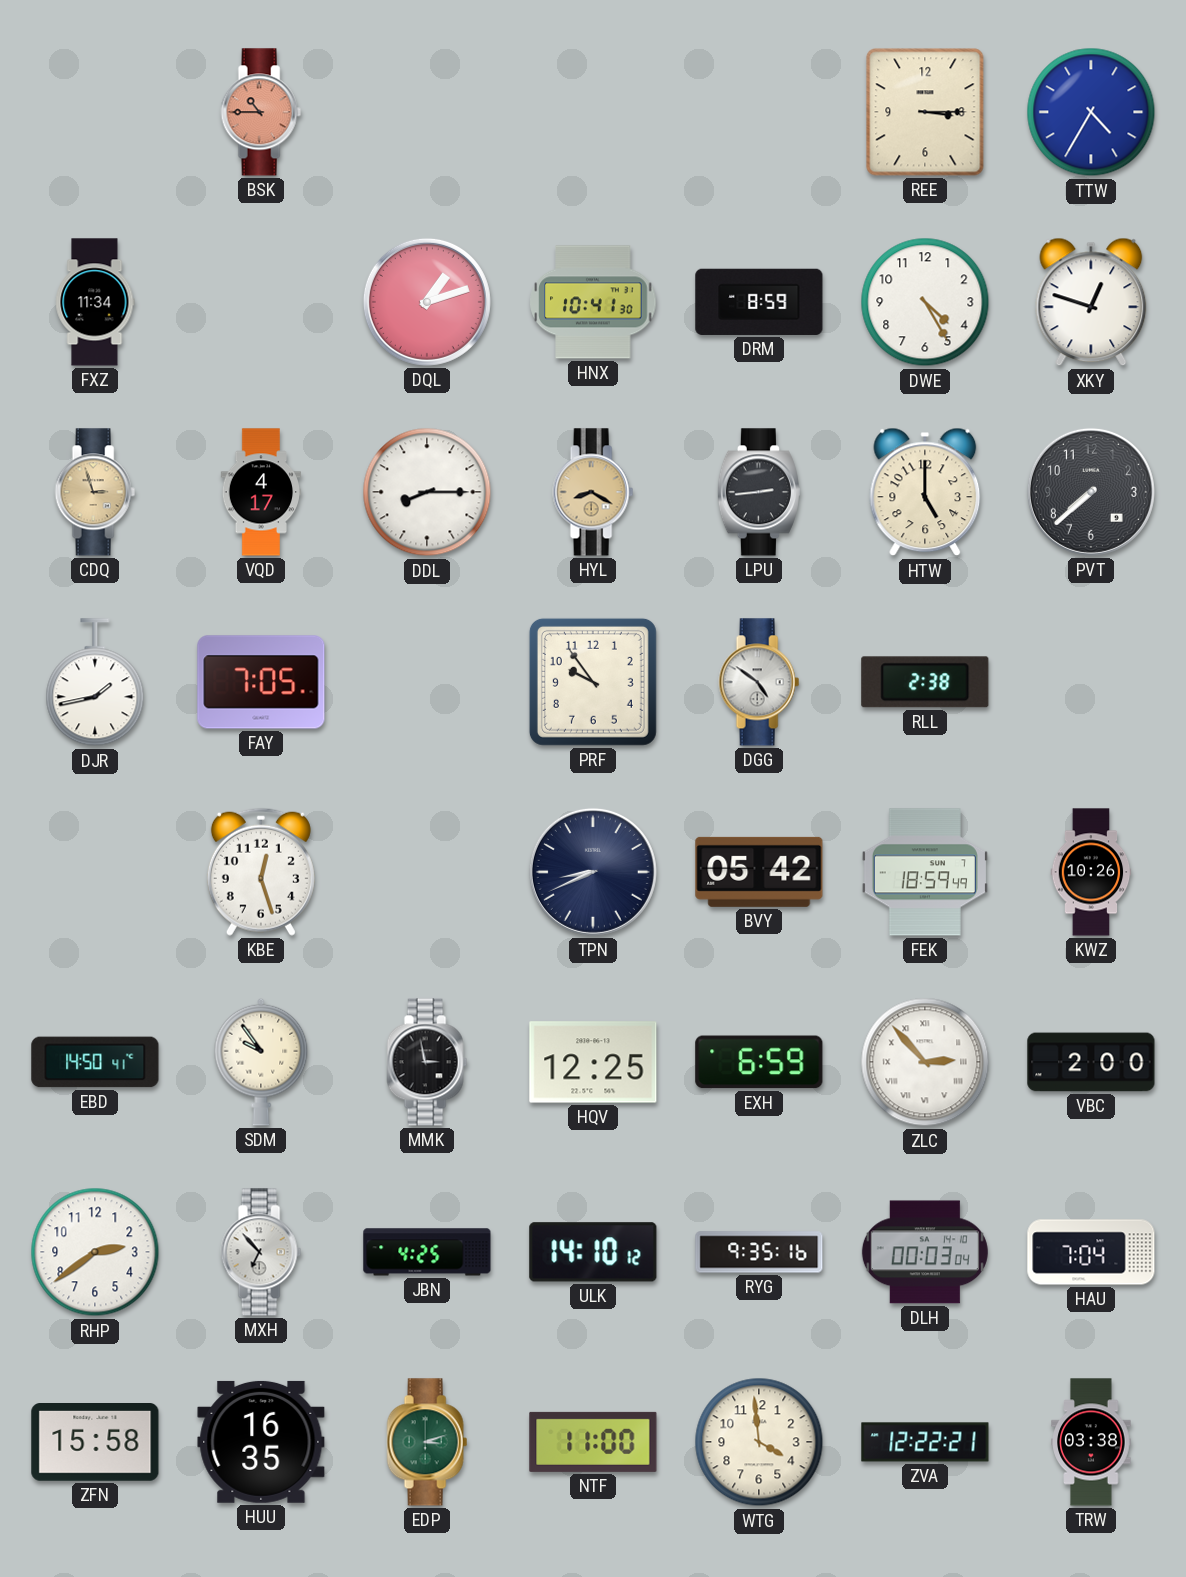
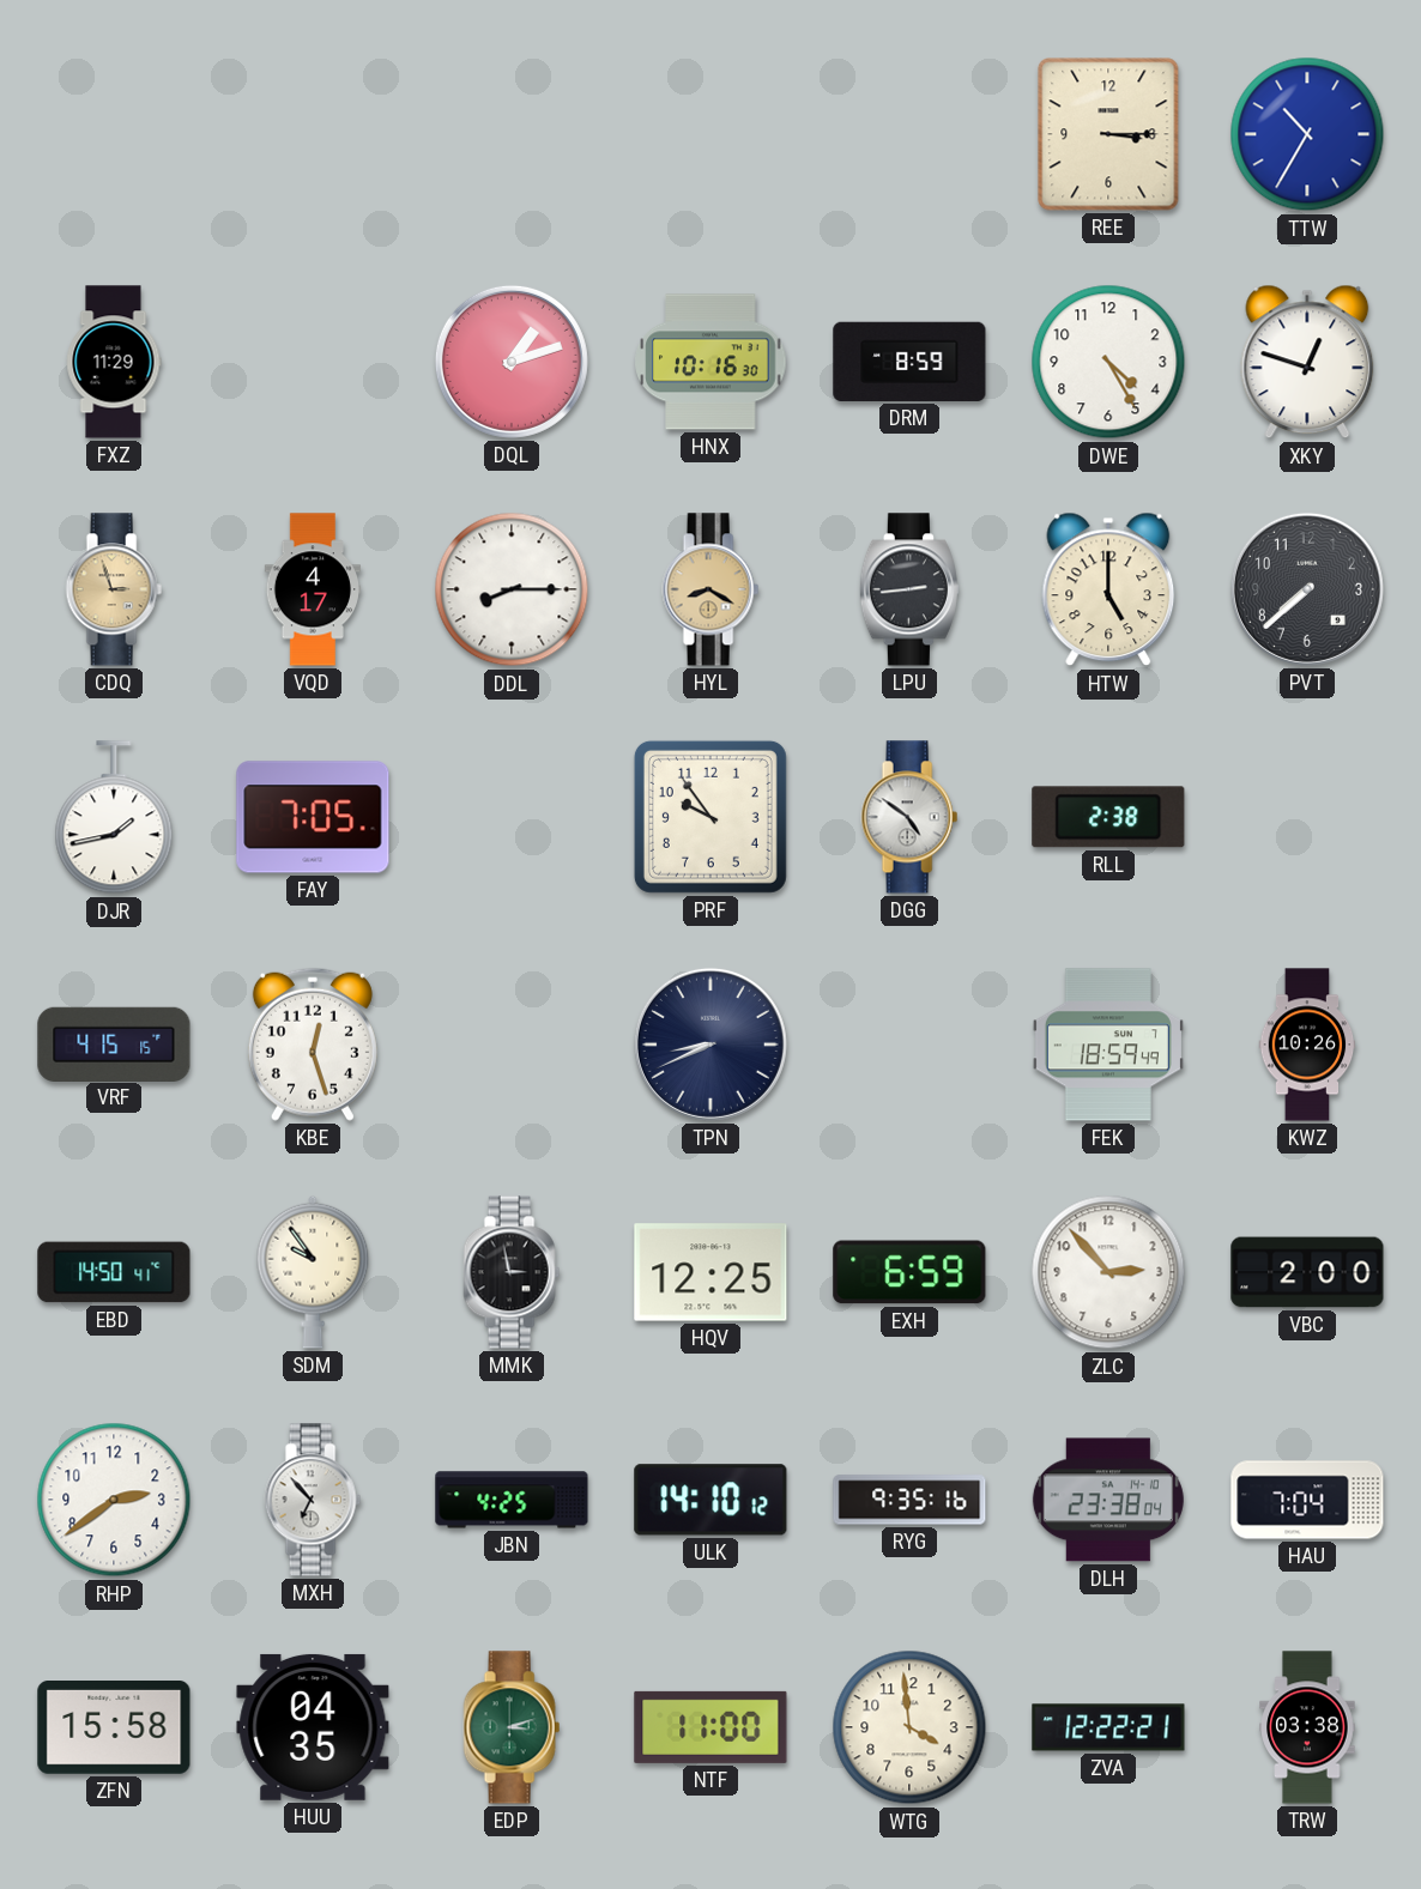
BSK: 10:45 -> none (261, 112)
TTW: 4:35 -> 10:35 (1307, 134)
FXZ: 11:34 -> 11:29 (114, 362)
HNX: 10:41 -> 10:16 (710, 362)
VRF: none -> 4:15 (114, 1043)
BVY: 05:42 -> none (759, 872)
ZLC numerals: Roman -> Arabic (1108, 1272)
DLH: 00:03 -> 23:38 (1108, 1500)
HUU: 16:35 -> 04:35 (313, 1727)
